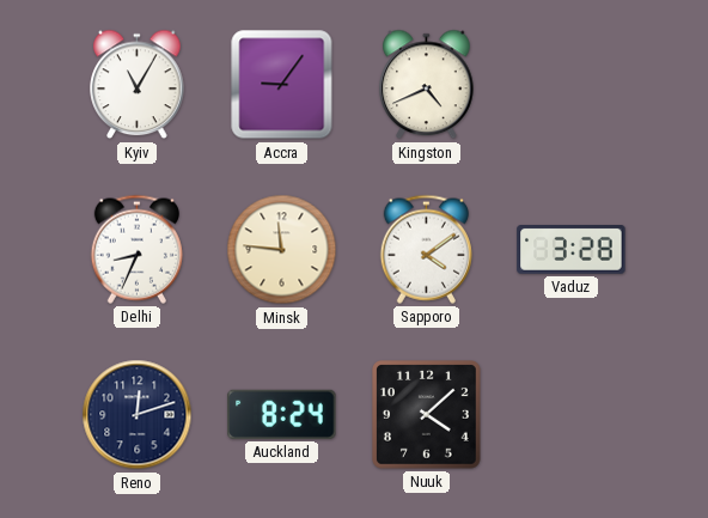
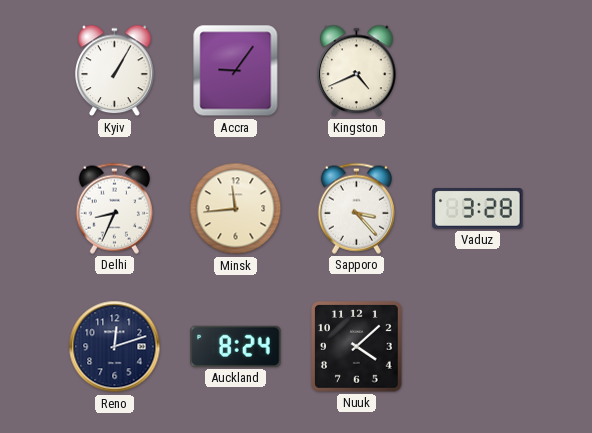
Kyiv: 11:05 -> 1:05 (115, 71)
Minsk: 11:46 -> 11:44 (236, 209)
Sapporo: 4:09 -> 3:23 (356, 208)
